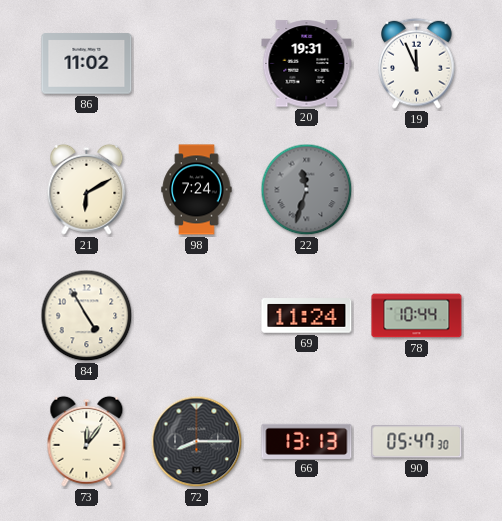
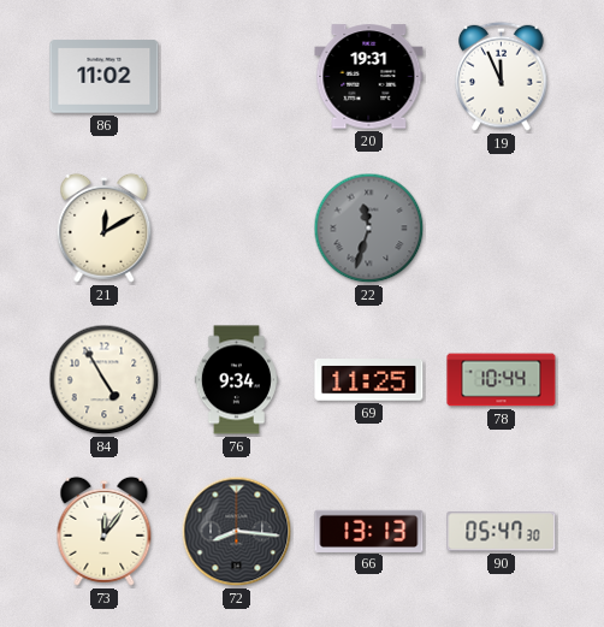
21: 6:10 -> 12:10 (105, 227)
98: 7:24 -> none (197, 190)
76: none -> 9:34 (236, 380)
69: 11:24 -> 11:25 (369, 380)
72: 8:15 -> 8:16 (237, 532)
